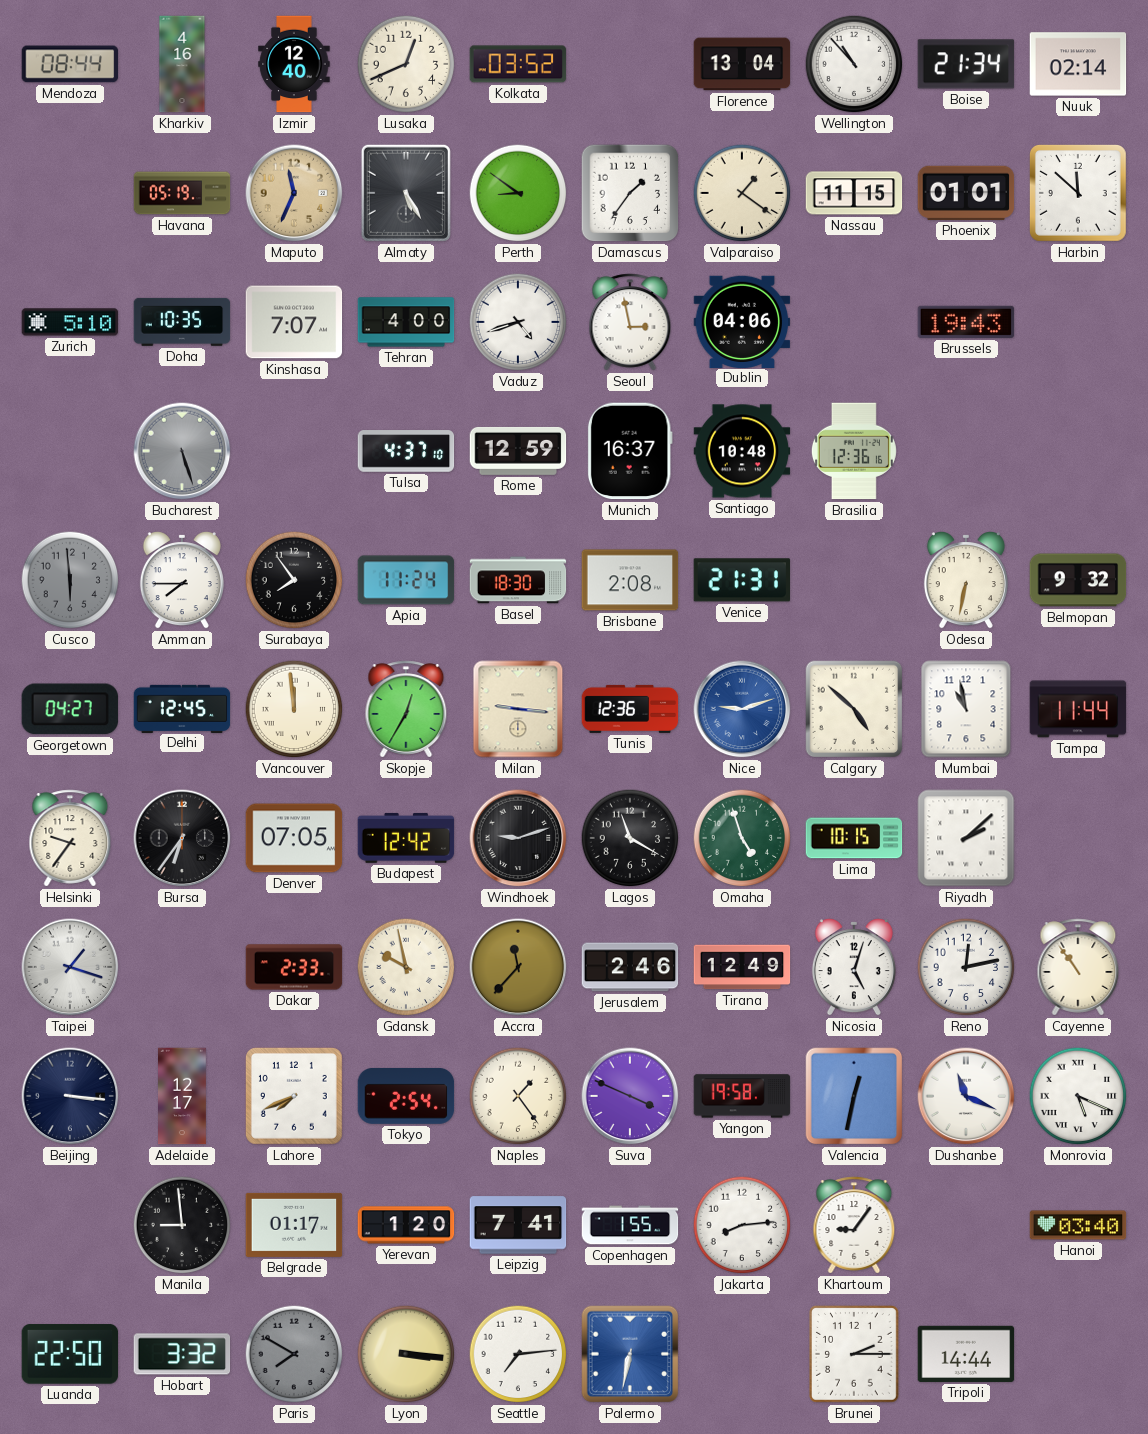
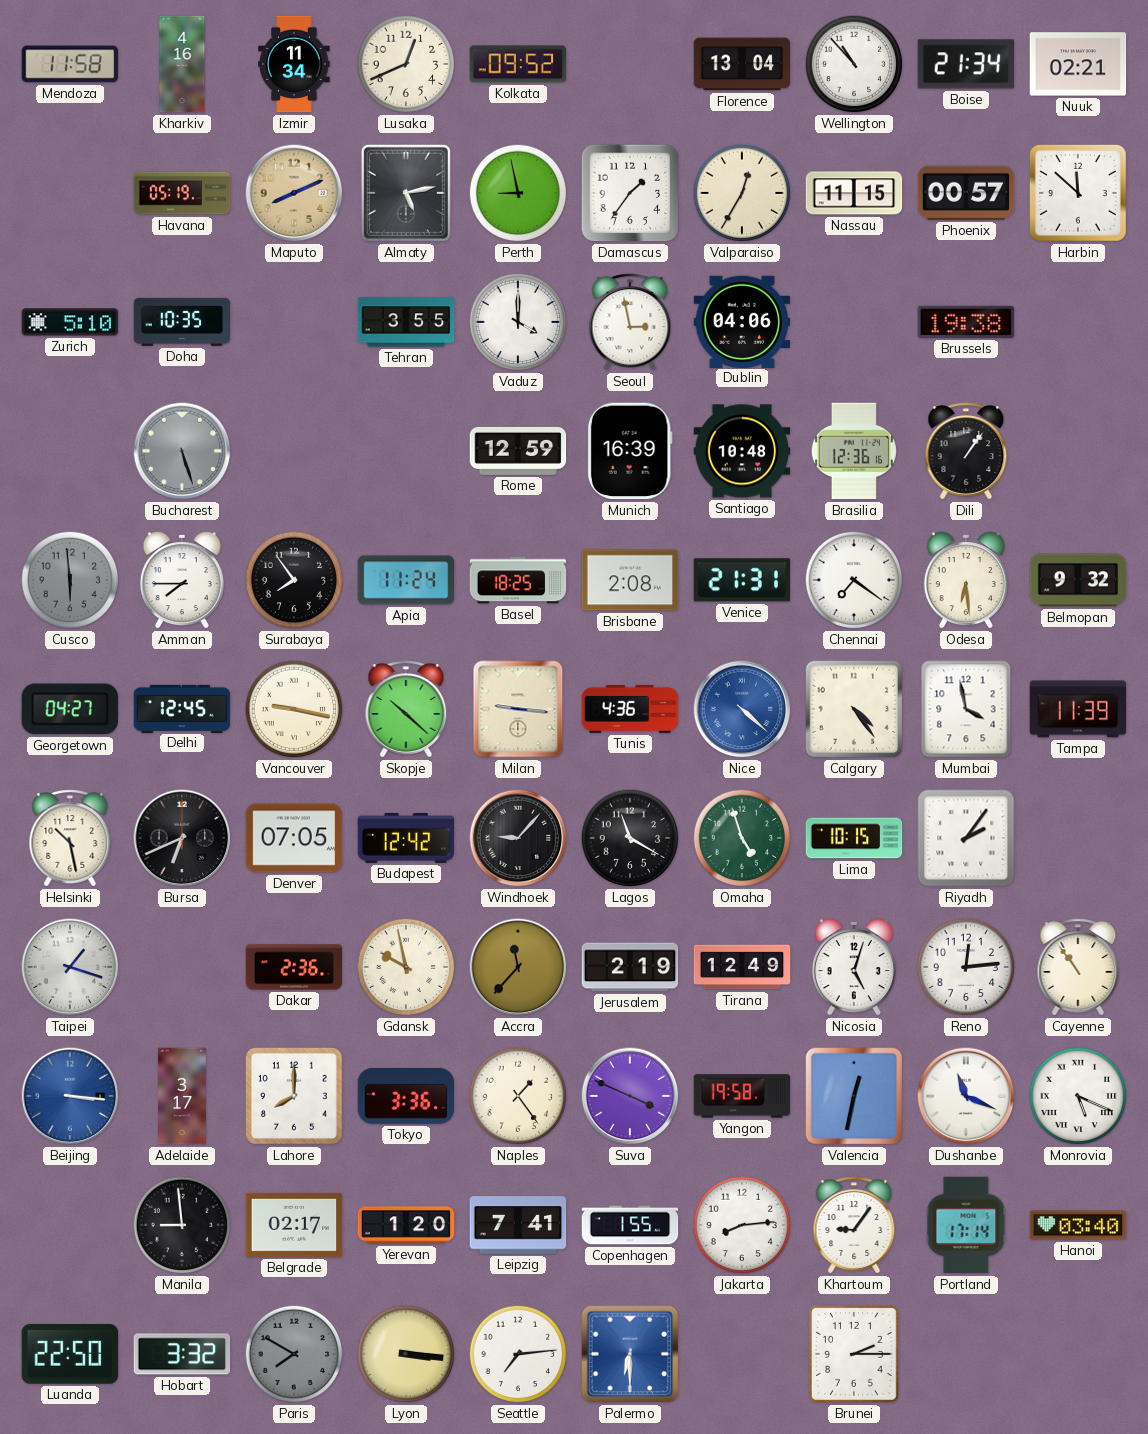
Mendoza: 08:44 -> 11:58 (70, 64)
Izmir: 12:40 -> 11:34 (294, 64)
Kolkata: 03:52 -> 09:52 (518, 64)
Nuuk: 02:14 -> 02:21 (1078, 64)
Maputo: 11:34 -> 8:11 (294, 193)
Almaty: 5:25 -> 5:13 (406, 193)
Perth: 8:51 -> 8:58 (518, 193)
Valparaiso: 1:21 -> 12:35 (742, 193)
Phoenix: 01:01 -> 00:57 (966, 193)
Kinshasa: 7:07 -> none (294, 322)
Tehran: 4:00 -> 3:55 (406, 322)
Vaduz: 4:42 -> 4:00 (518, 322)
Brussels: 19:43 -> 19:38 (966, 322)
Tulsa: 4:37 -> none (406, 451)
Munich: 16:37 -> 16:39 (630, 451)
Dili: none -> 1:06 (966, 451)
Basel: 18:30 -> 18:25 (518, 580)
Chennai: none -> 7:21 (854, 580)
Odesa: 6:32 -> 6:29 (966, 581)
Vancouver: 11:59 -> 9:17 (294, 709)
Skopje: 12:35 -> 10:22 (406, 709)
Tunis: 12:36 -> 4:36 (630, 709)
Nice: 9:12 -> 4:22 (742, 709)
Calgary: 4:52 -> 4:24 (854, 709)
Mumbai: 10:58 -> 3:58 (966, 709)
Tampa: 11:44 -> 11:39 (1078, 709)
Helsinki: 9:36 -> 10:28 (70, 838)
Bursa: 6:36 -> 6:41 (182, 838)
Windhoek: 9:12 -> 9:07 (518, 838)
Riyadh: 2:08 -> 2:06 (966, 838)
Dakar: 2:33 -> 2:36 (294, 967)
Jerusalem: 2:46 -> 2:19 (630, 967)
Reno: 12:13 -> 12:14 (966, 967)
Beijing dial: navy -> blue (70, 1096)
Adelaide: 12:17 -> 3:17 (183, 1096)
Lahore: 7:41 -> 8:00 (294, 1096)
Tokyo: 2:54 -> 3:36 (406, 1096)
Belgrade: 01:17 -> 02:17 (294, 1225)
Portland: none -> 17:14 (966, 1225)
Palermo: 6:32 -> 6:30 (630, 1354)
Tripoli: 14:44 -> none (966, 1354)
